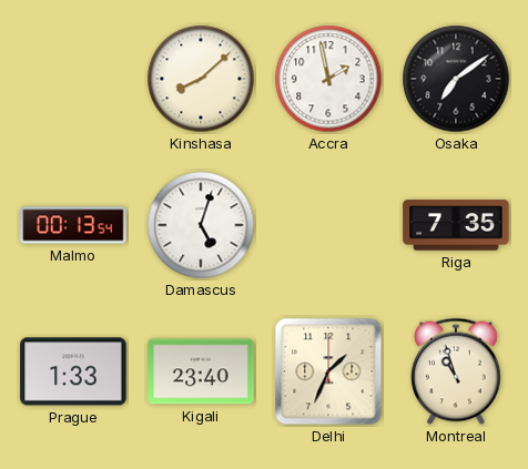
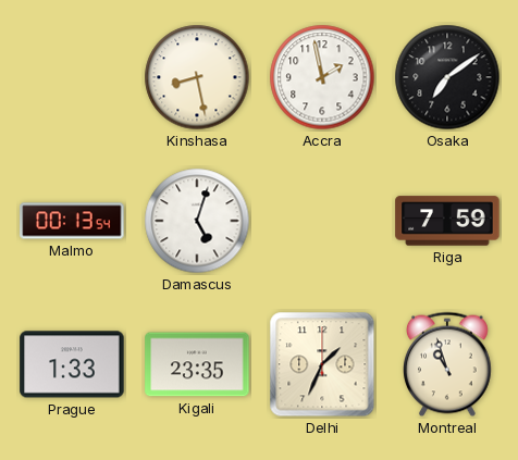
Kinshasa: 8:08 -> 8:28 (197, 77)
Riga: 7:35 -> 7:59 (447, 221)
Kigali: 23:40 -> 23:35 (197, 364)
